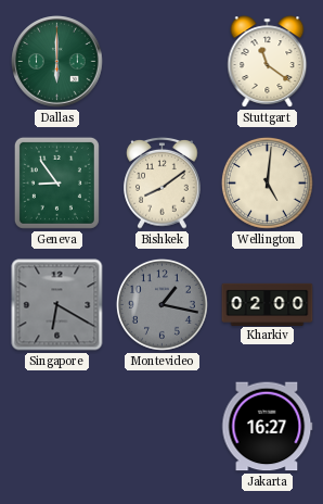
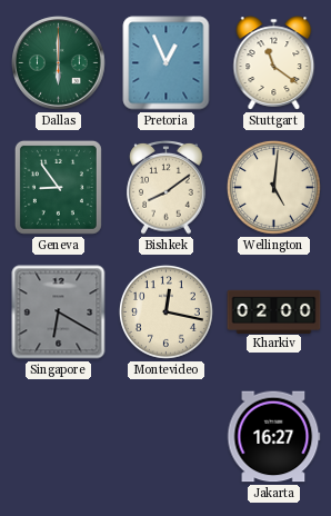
Pretoria: none -> 12:56 (167, 63)
Montevideo: 1:17 -> 12:17 (165, 311)
Montevideo dial: grey -> cream (165, 311)
